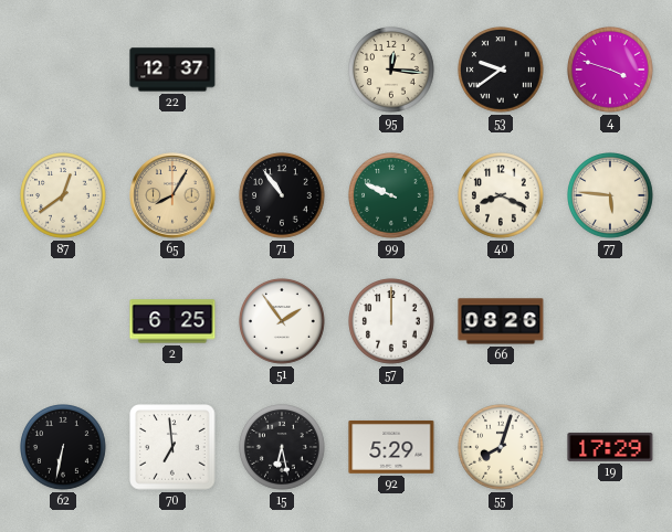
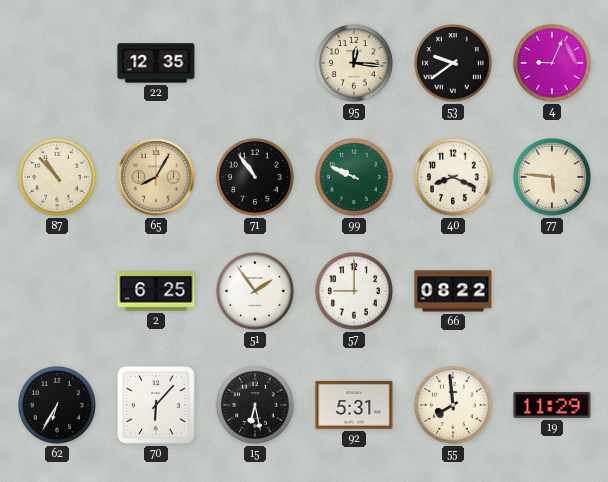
22: 12:37 -> 12:35 (156, 63)
4: 3:48 -> 9:04 (553, 64)
87: 12:39 -> 10:53 (58, 178)
57: 12:00 -> 9:00 (355, 292)
66: 08:26 -> 08:22 (453, 291)
62: 6:32 -> 6:35 (58, 406)
70: 6:59 -> 6:07 (156, 405)
92: 5:29 -> 5:31 (354, 405)
55: 8:03 -> 7:59 (454, 406)
19: 17:29 -> 11:29 (552, 405)
